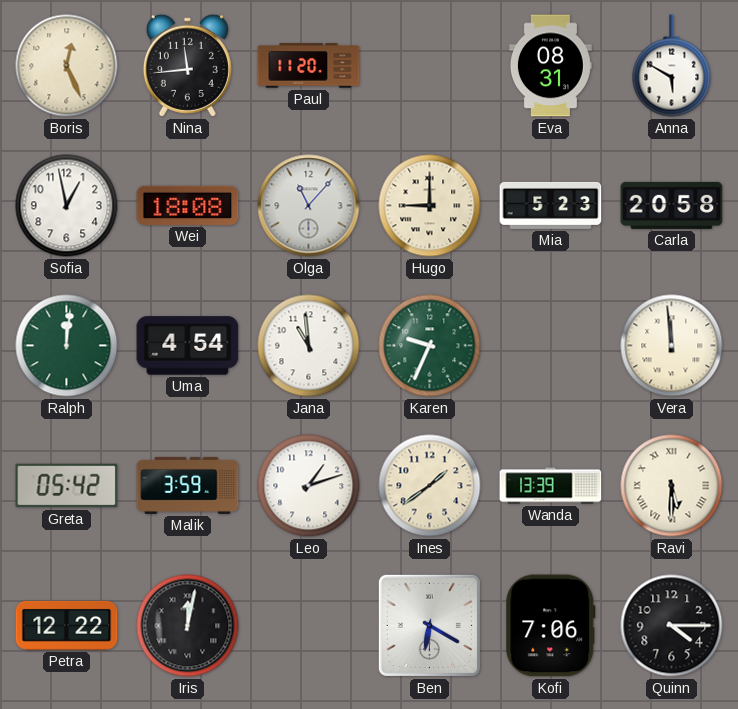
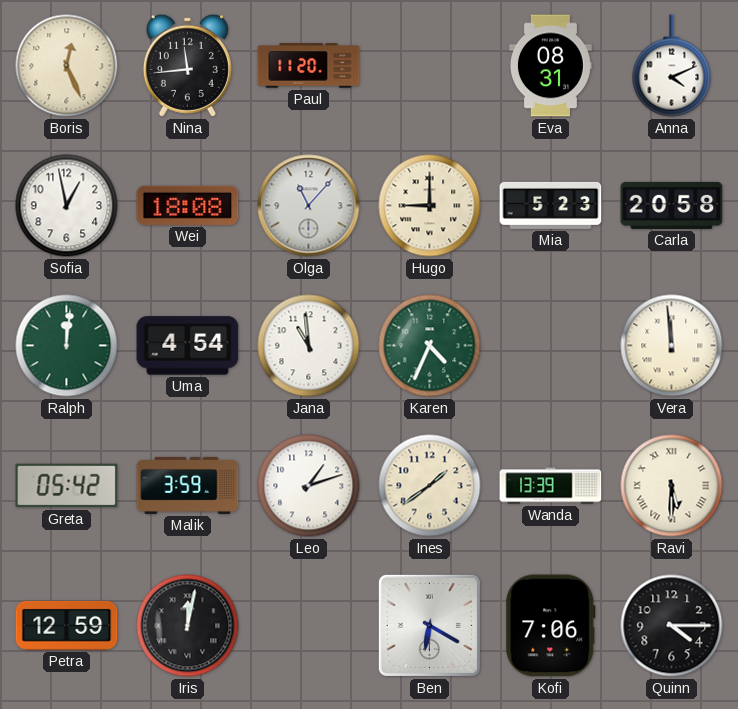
Anna: 5:50 -> 4:11 (672, 66)
Karen: 9:34 -> 4:34 (430, 346)
Petra: 12:22 -> 12:59 (67, 625)
